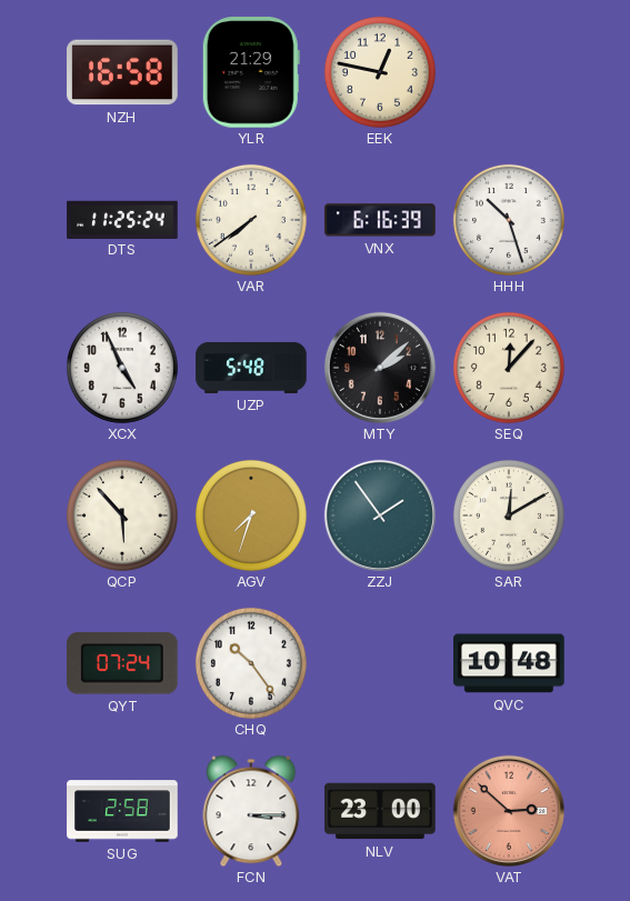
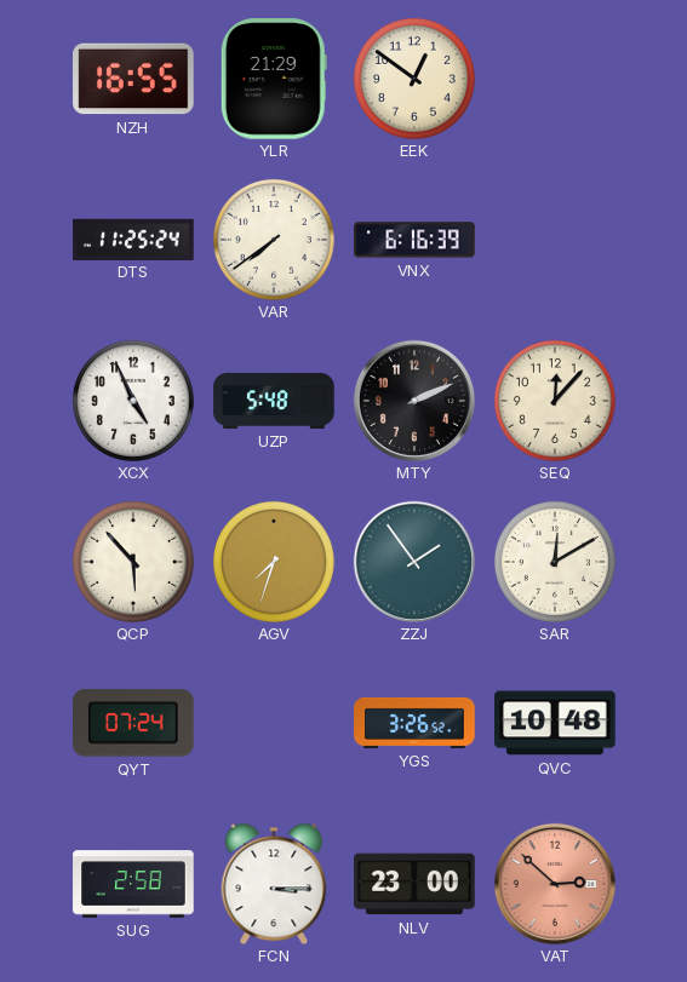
NZH: 16:58 -> 16:55 (133, 79)
EEK: 12:47 -> 12:51 (414, 79)
HHH: 10:27 -> none (509, 220)
MTY: 2:08 -> 2:11 (414, 401)
CHQ: 10:24 -> none (251, 663)
YGS: none -> 3:26 (414, 723)
